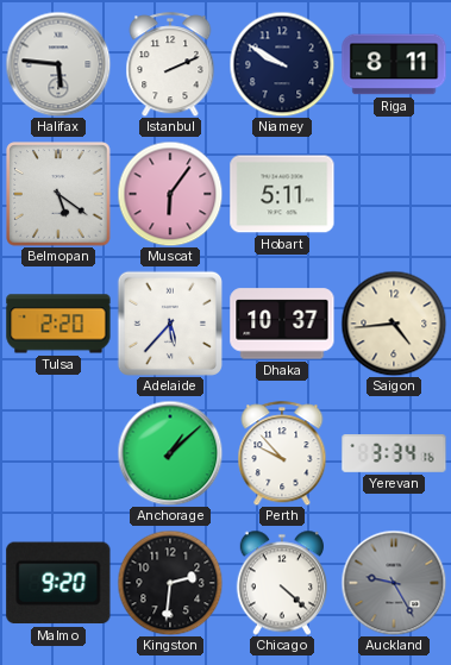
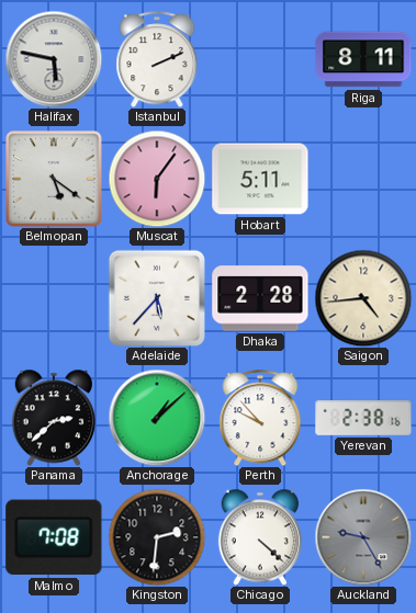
Halifax: 5:46 -> 5:47 (54, 59)
Niamey: 9:50 -> none (282, 64)
Tulsa: 2:20 -> none (58, 324)
Dhaka: 10:37 -> 2:28 (260, 298)
Panama: none -> 2:38 (53, 418)
Yerevan: 3:34 -> 2:38 (363, 419)
Malmo: 9:20 -> 7:08 (54, 537)
